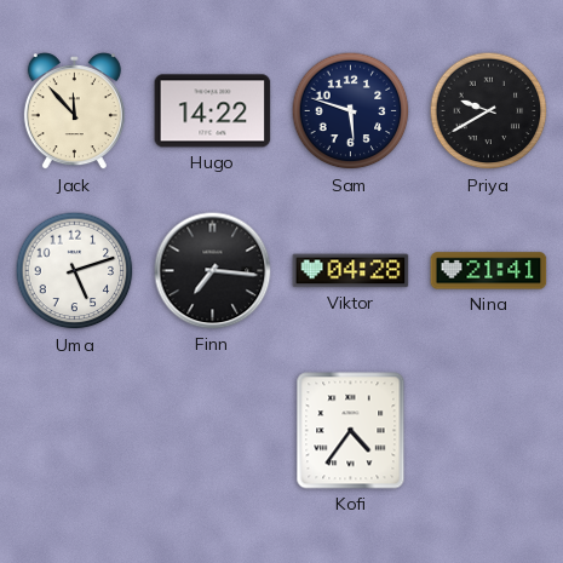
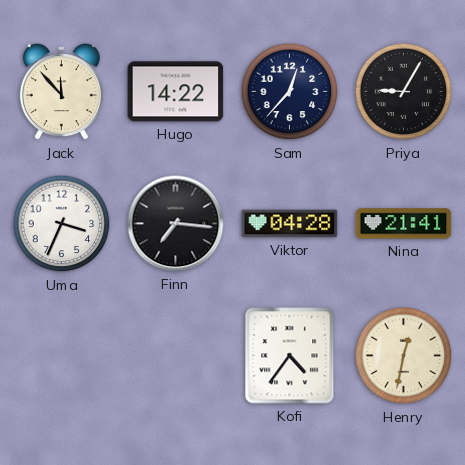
Sam: 5:48 -> 12:37 (290, 92)
Priya: 9:40 -> 9:05 (404, 92)
Uma: 5:12 -> 3:34 (62, 224)
Henry: none -> 12:32 (404, 356)
